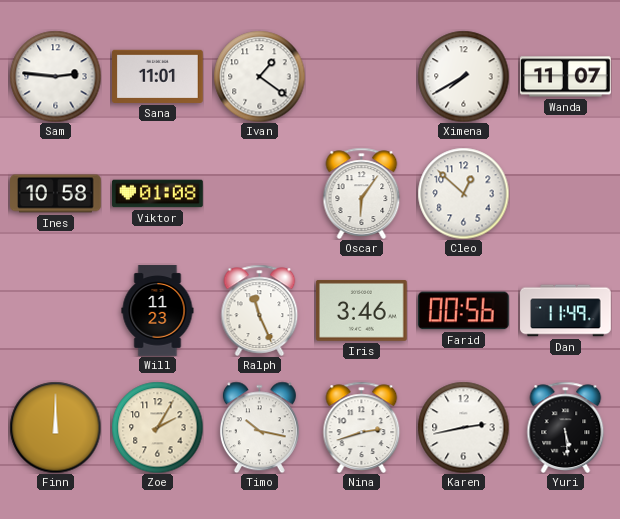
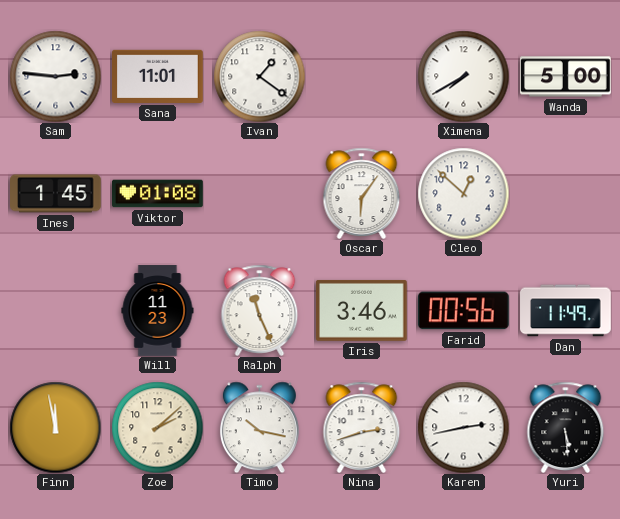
Wanda: 11:07 -> 5:00 (566, 77)
Ines: 10:58 -> 1:45 (56, 194)
Finn: 12:00 -> 11:58 (55, 427)
Zoe: 2:05 -> 2:08 (157, 427)
